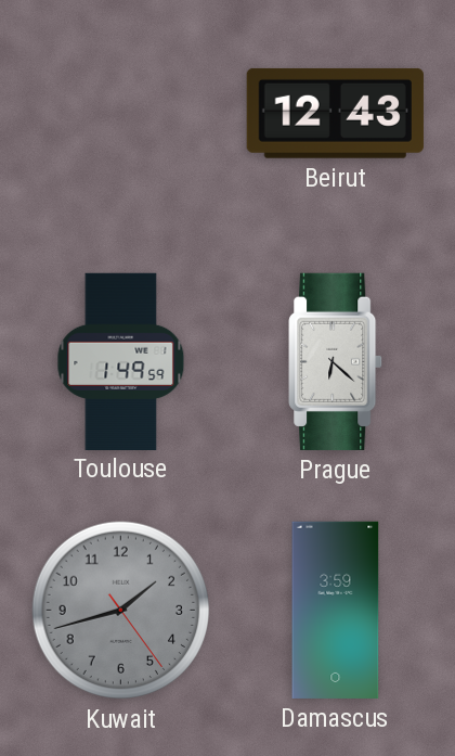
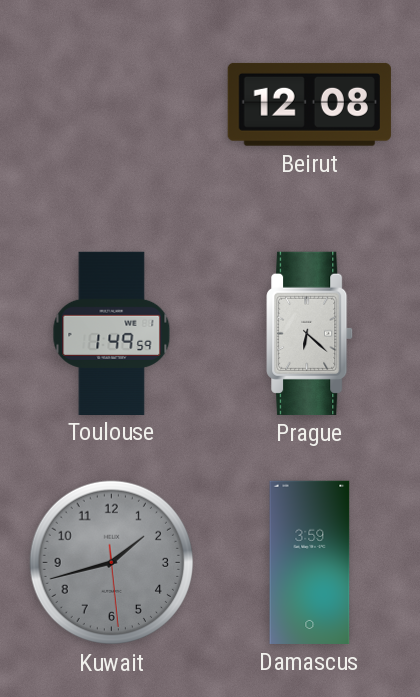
Beirut: 12:43 -> 12:08 (309, 104)
Kuwait: 1:42:24 -> 1:42:29 (112, 563)
